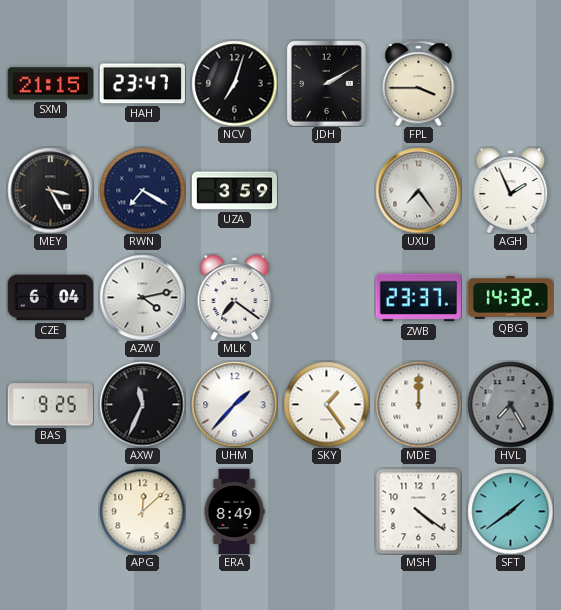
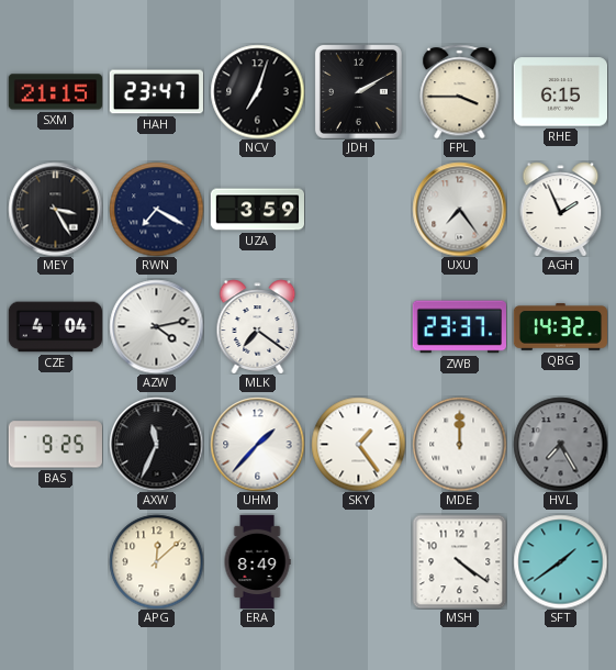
RHE: none -> 6:15 (560, 92)
CZE: 6:04 -> 4:04 (55, 327)
